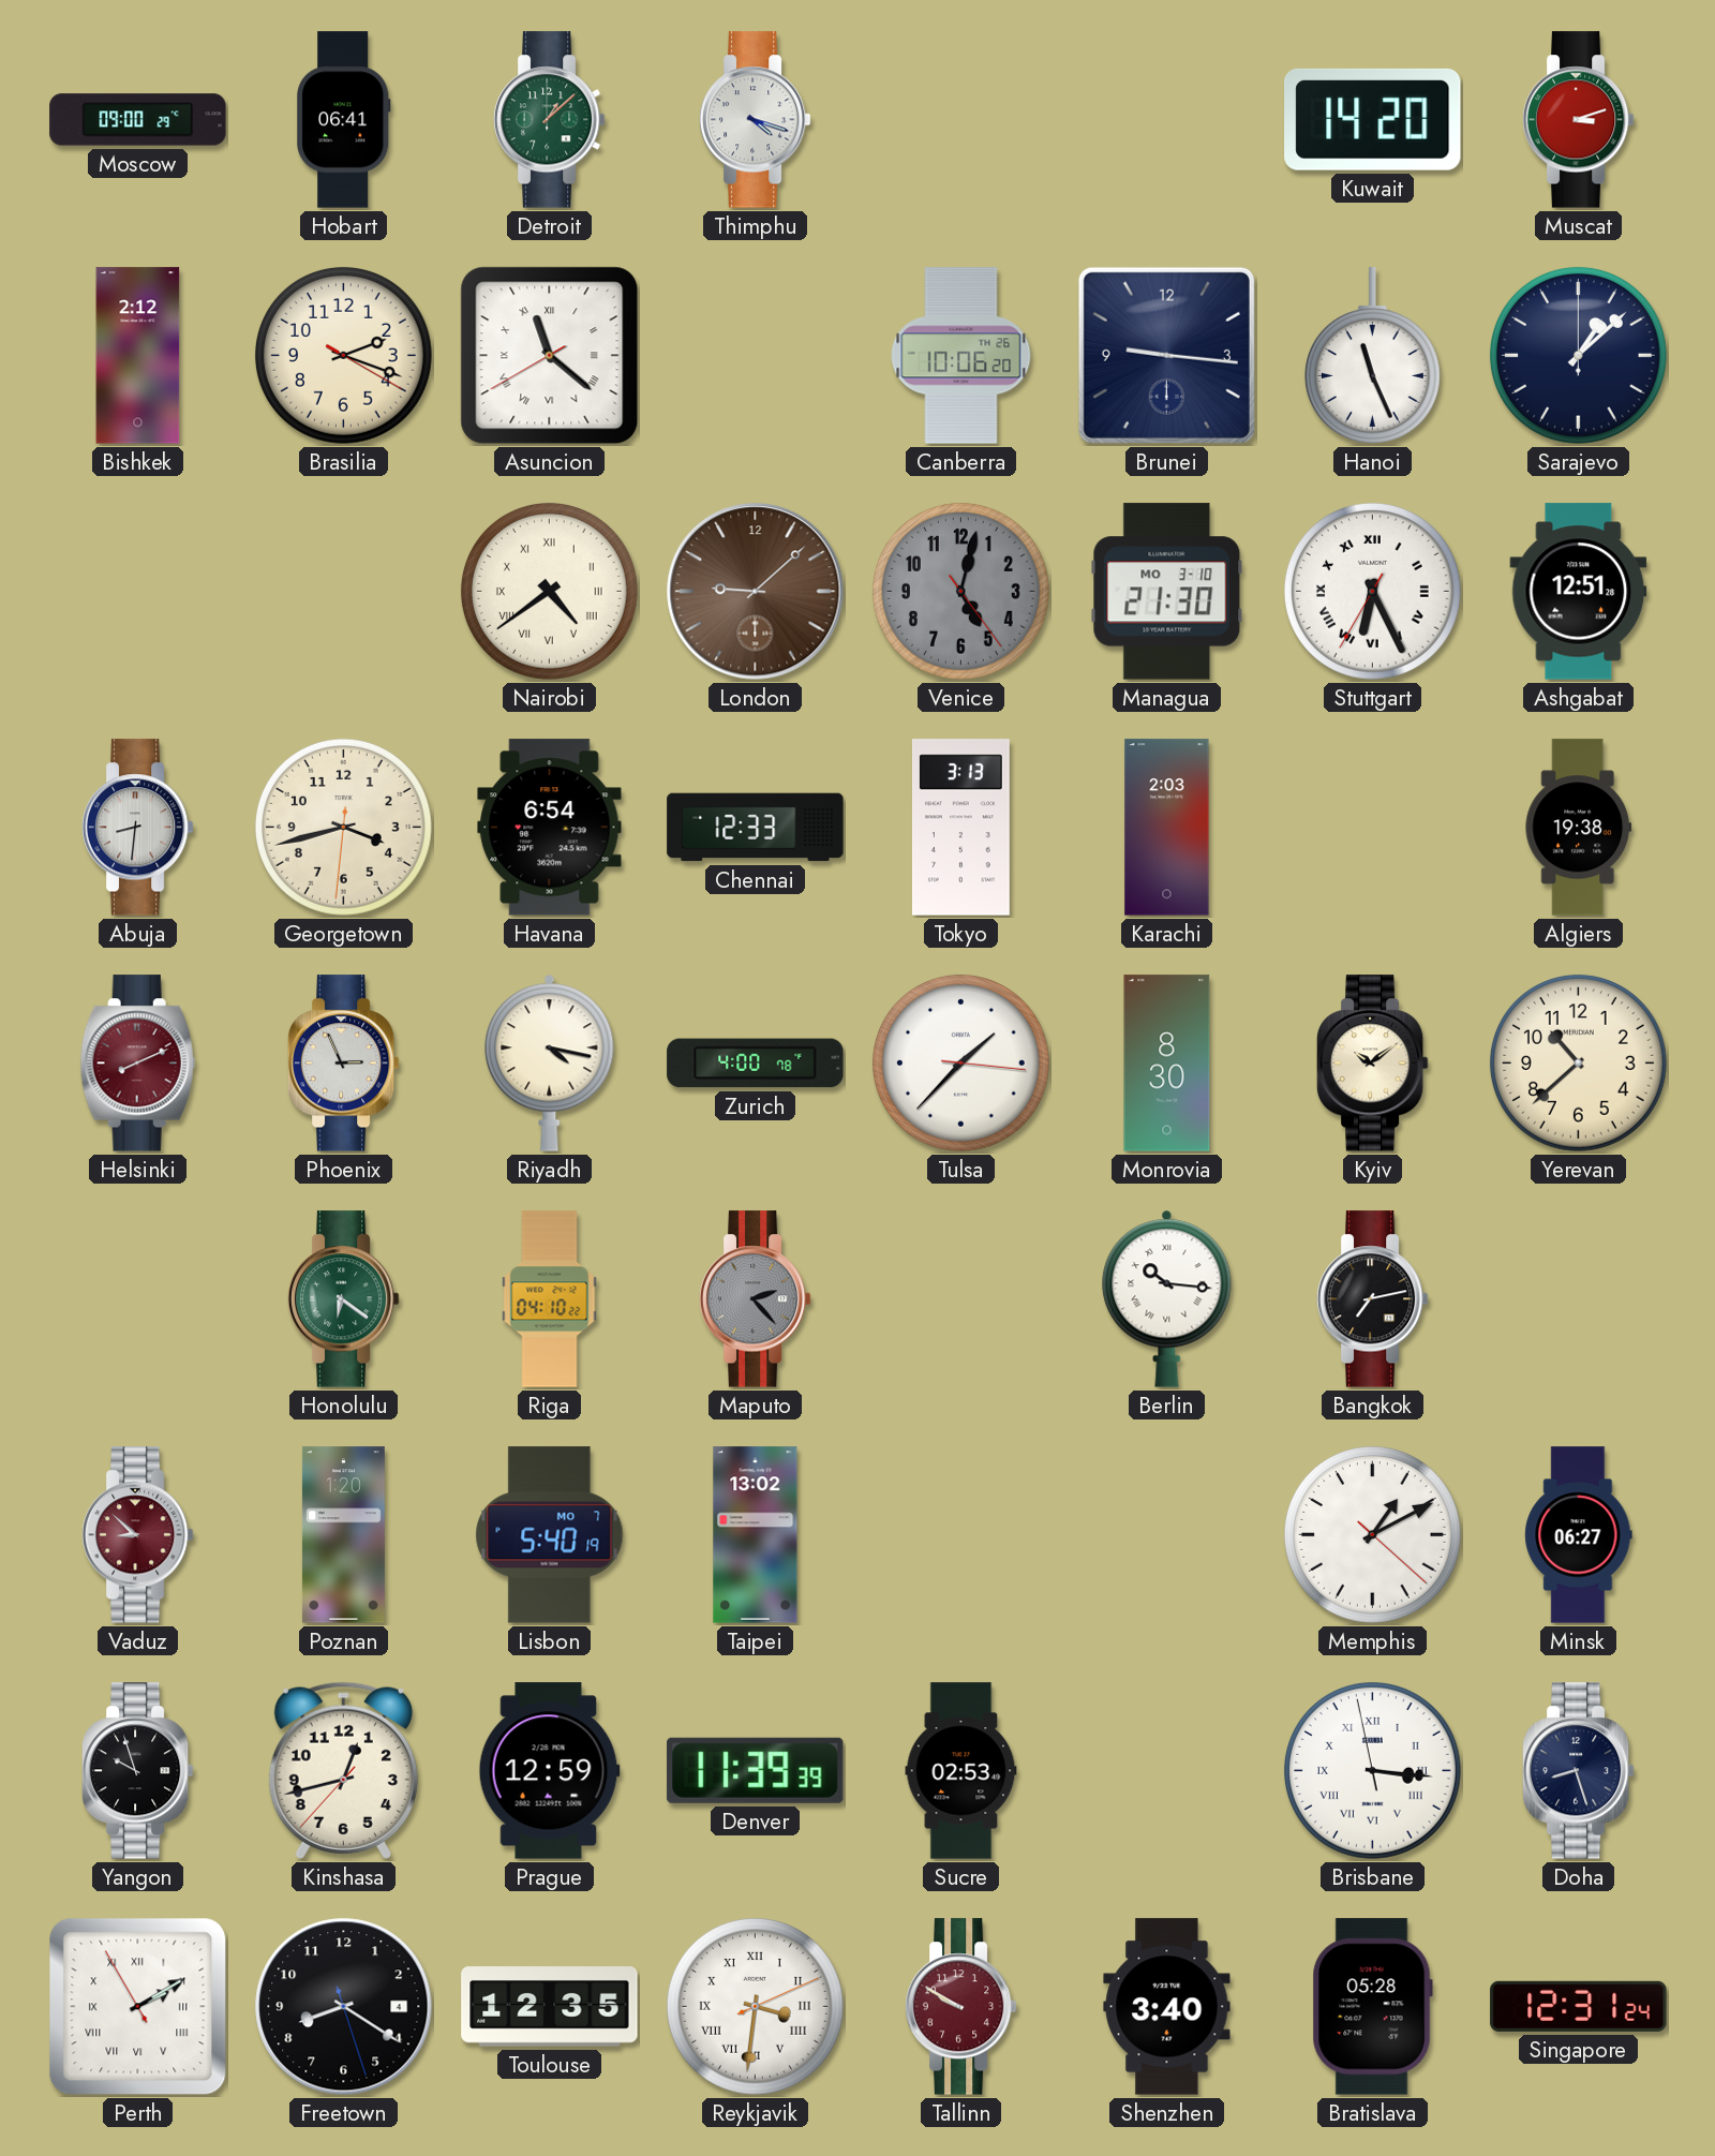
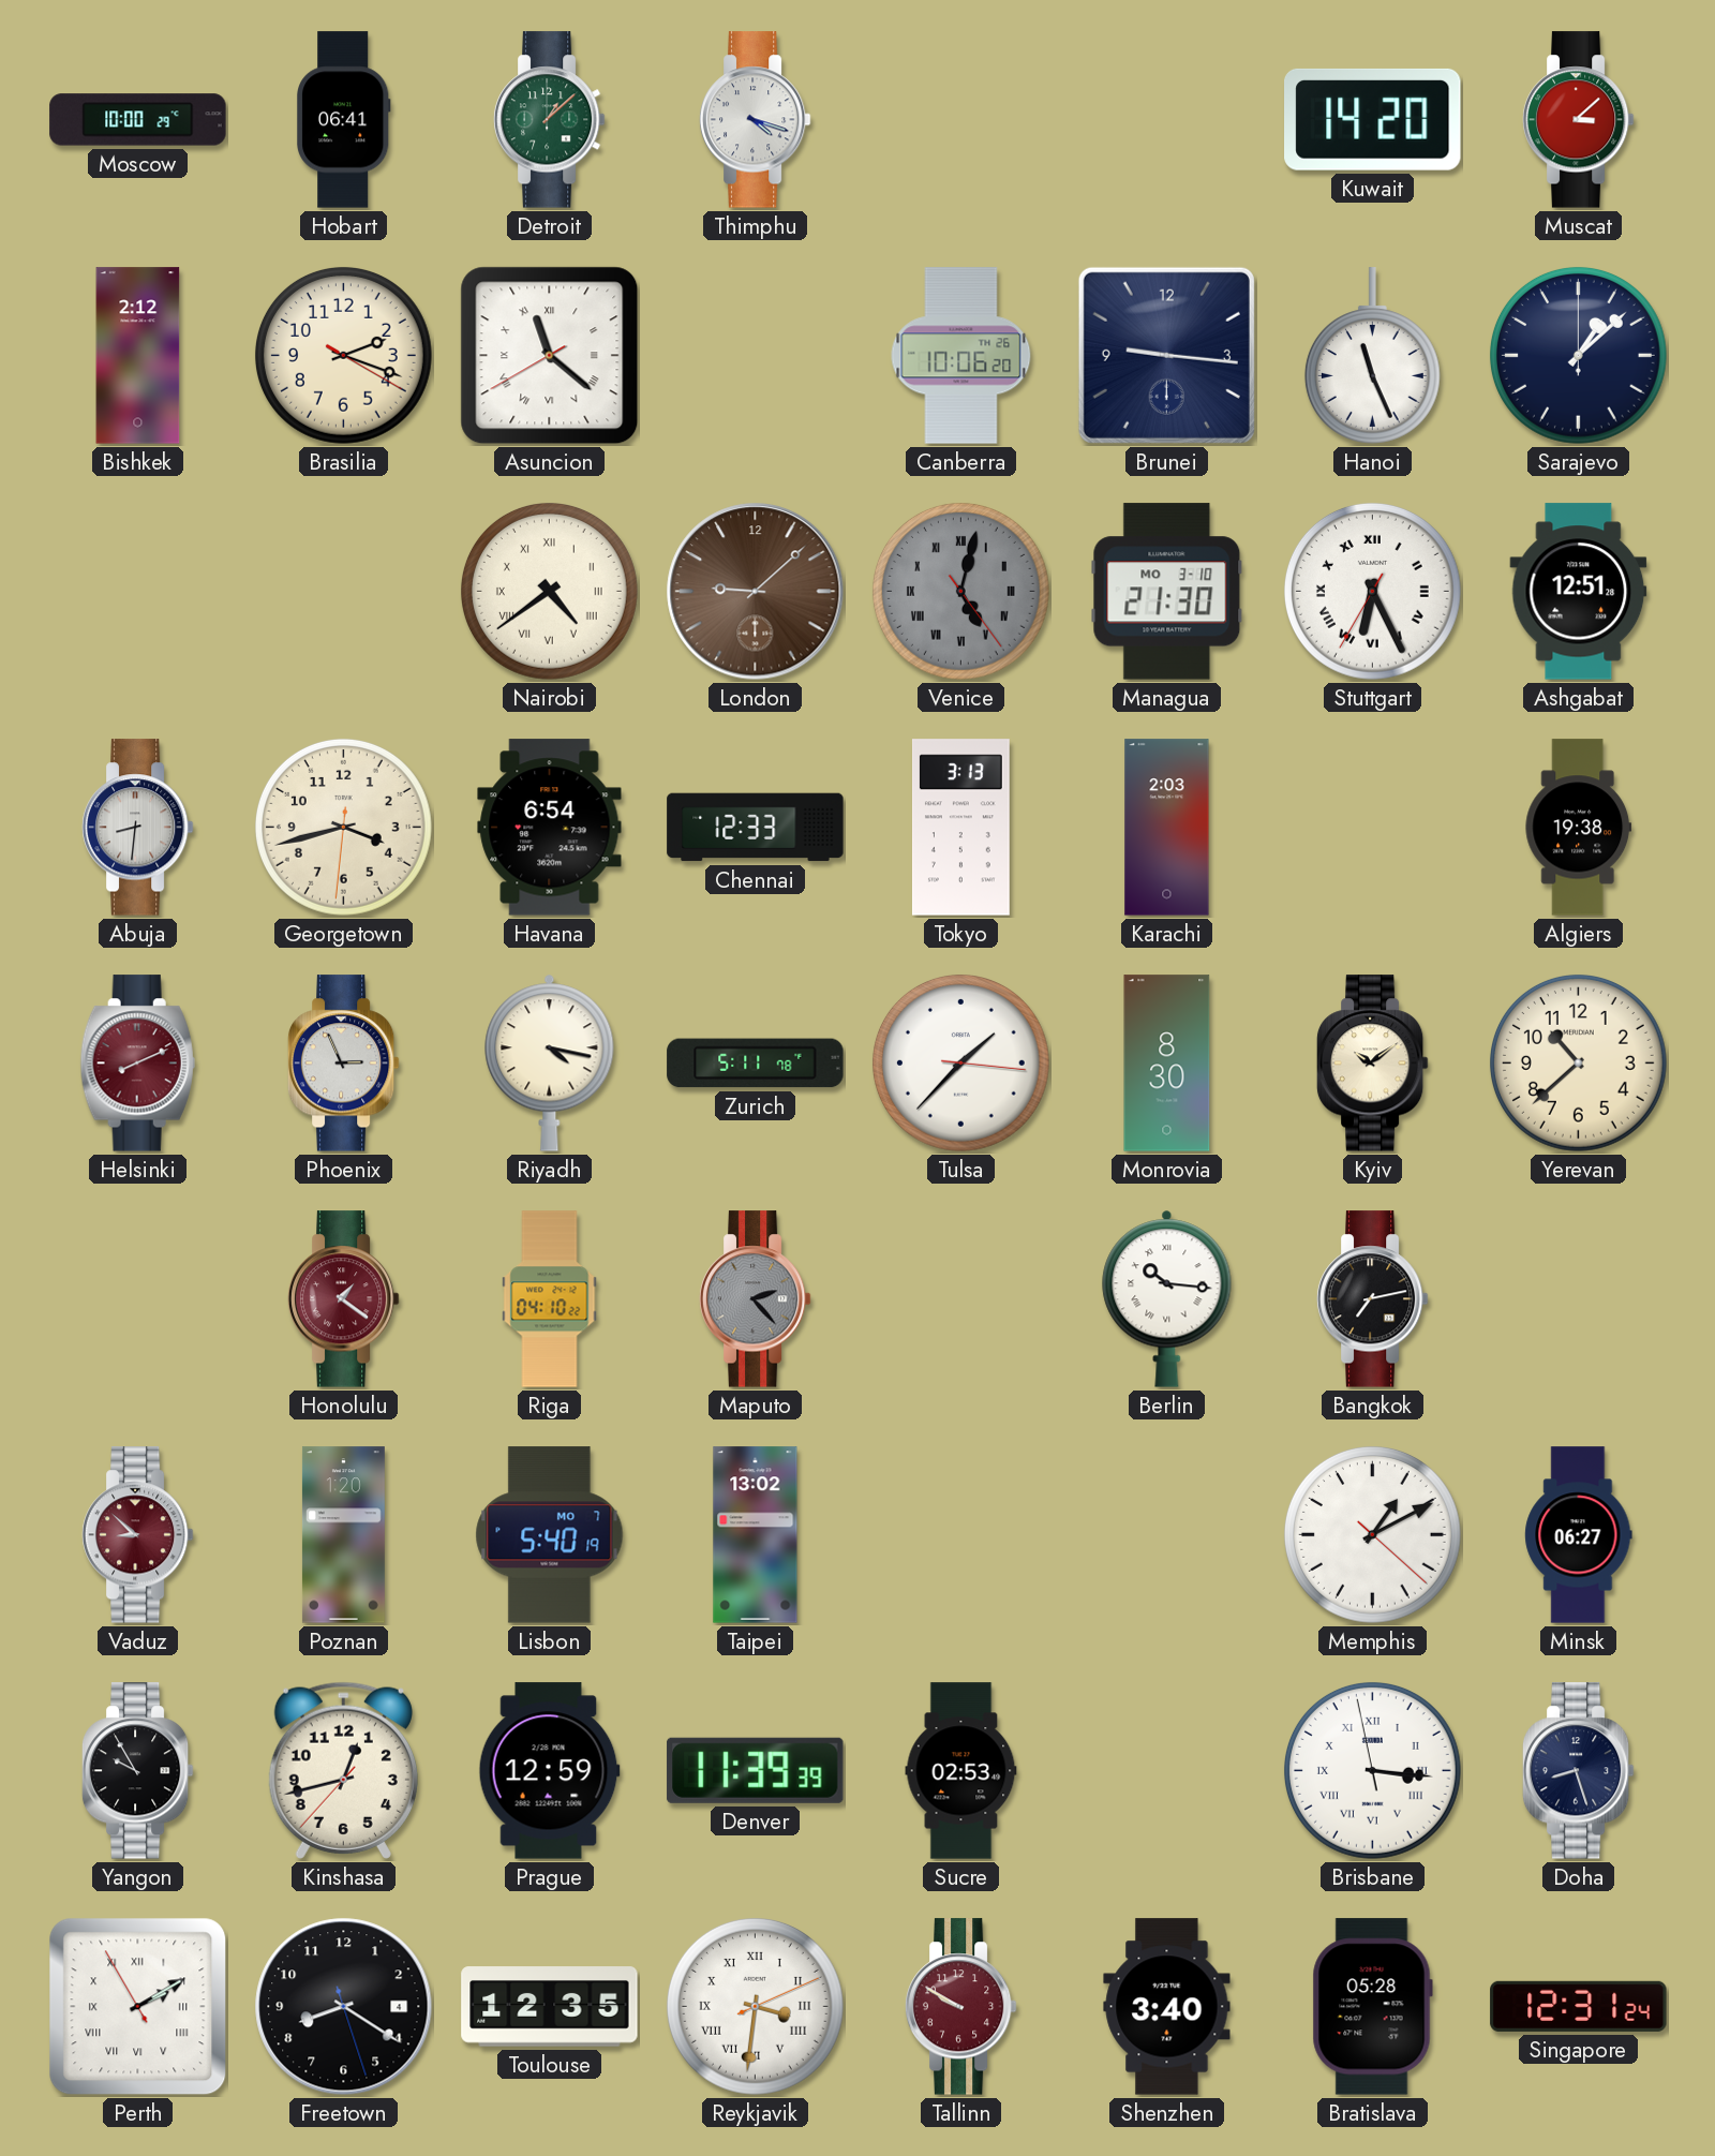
Moscow: 09:00 -> 10:00 (138, 120)
Muscat: 3:12 -> 3:08 (1578, 120)
Venice numerals: Arabic -> Roman (960, 591)
Zurich: 4:00 -> 5:11 (756, 1064)
Honolulu: 6:21 -> 1:21 (343, 1299)
Honolulu dial: green -> burgundy (343, 1299)
Yangon: 9:57 -> 9:55 (137, 1771)
